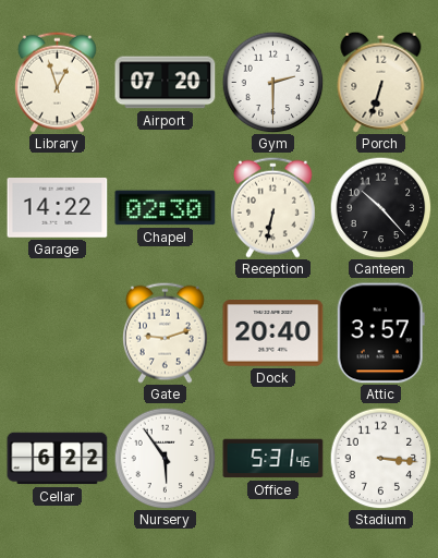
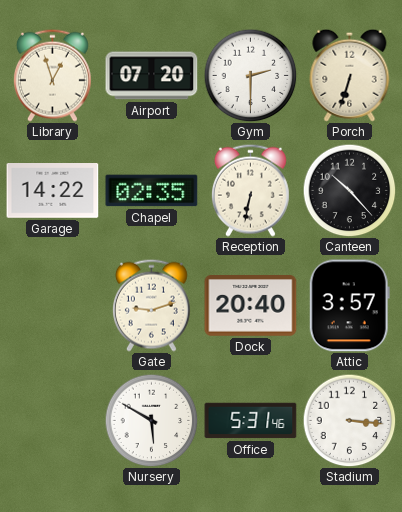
Chapel: 02:30 -> 02:35 (152, 191)
Cellar: 6:22 -> none (58, 459)
Nursery: 5:54 -> 5:50 (151, 420)
